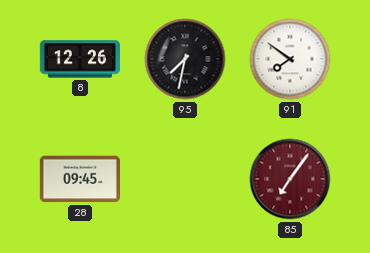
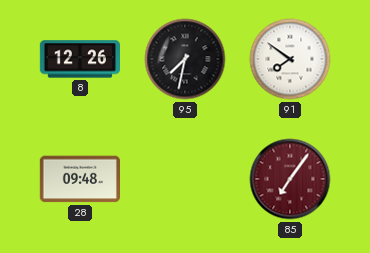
28: 09:45 -> 09:48 (79, 179)
